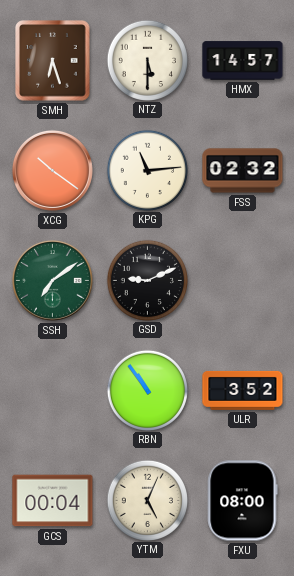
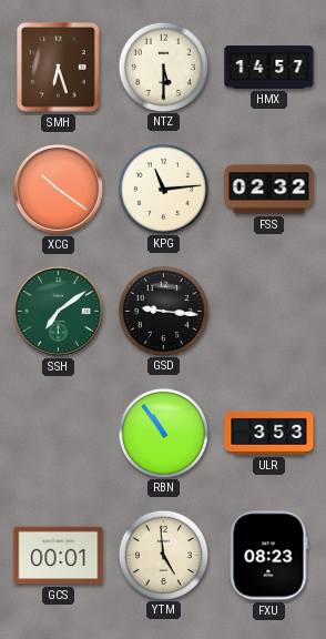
GSD: 9:11 -> 9:16 (163, 311)
ULR: 3:52 -> 3:53 (269, 433)
GCS: 00:04 -> 00:01 (59, 556)
YTM: 5:04 -> 4:59 (163, 555)
FXU: 08:00 -> 08:23 (269, 556)
